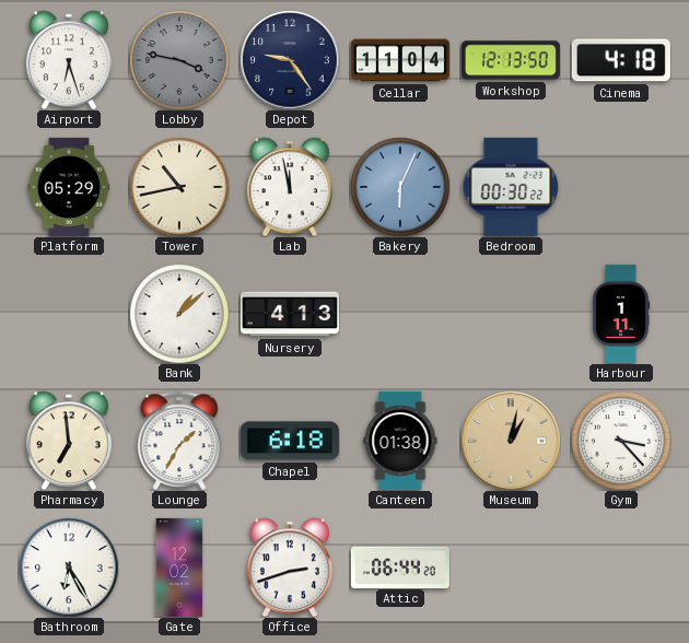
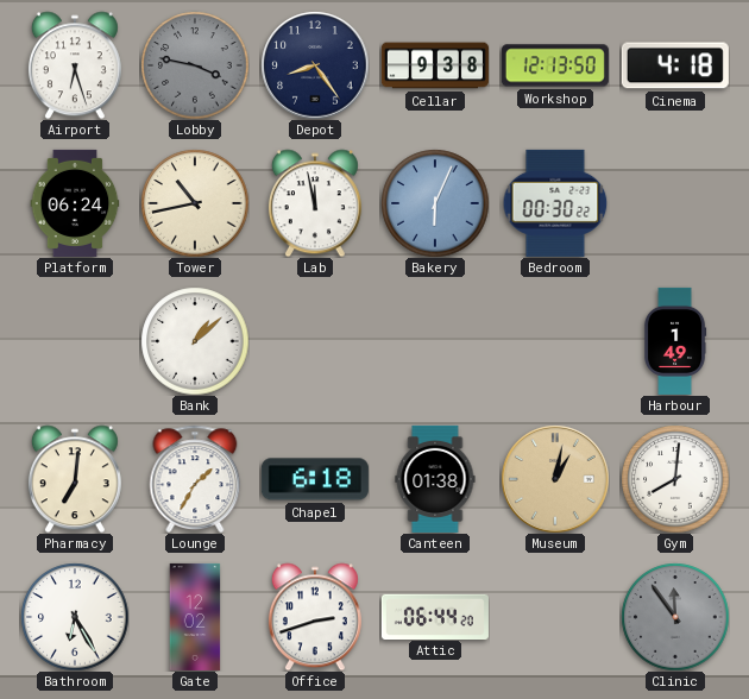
Depot: 9:24 -> 8:24 (315, 65)
Cellar: 11:04 -> 9:38 (435, 65)
Platform: 05:29 -> 06:24 (75, 203)
Nursery: 4:13 -> none (290, 314)
Harbour: 1:11 -> 1:49 (675, 341)
Pharmacy: 6:59 -> 7:01 (75, 479)
Gym: 3:23 -> 8:01 (675, 479)
Clinic: none -> 11:54 (675, 617)
